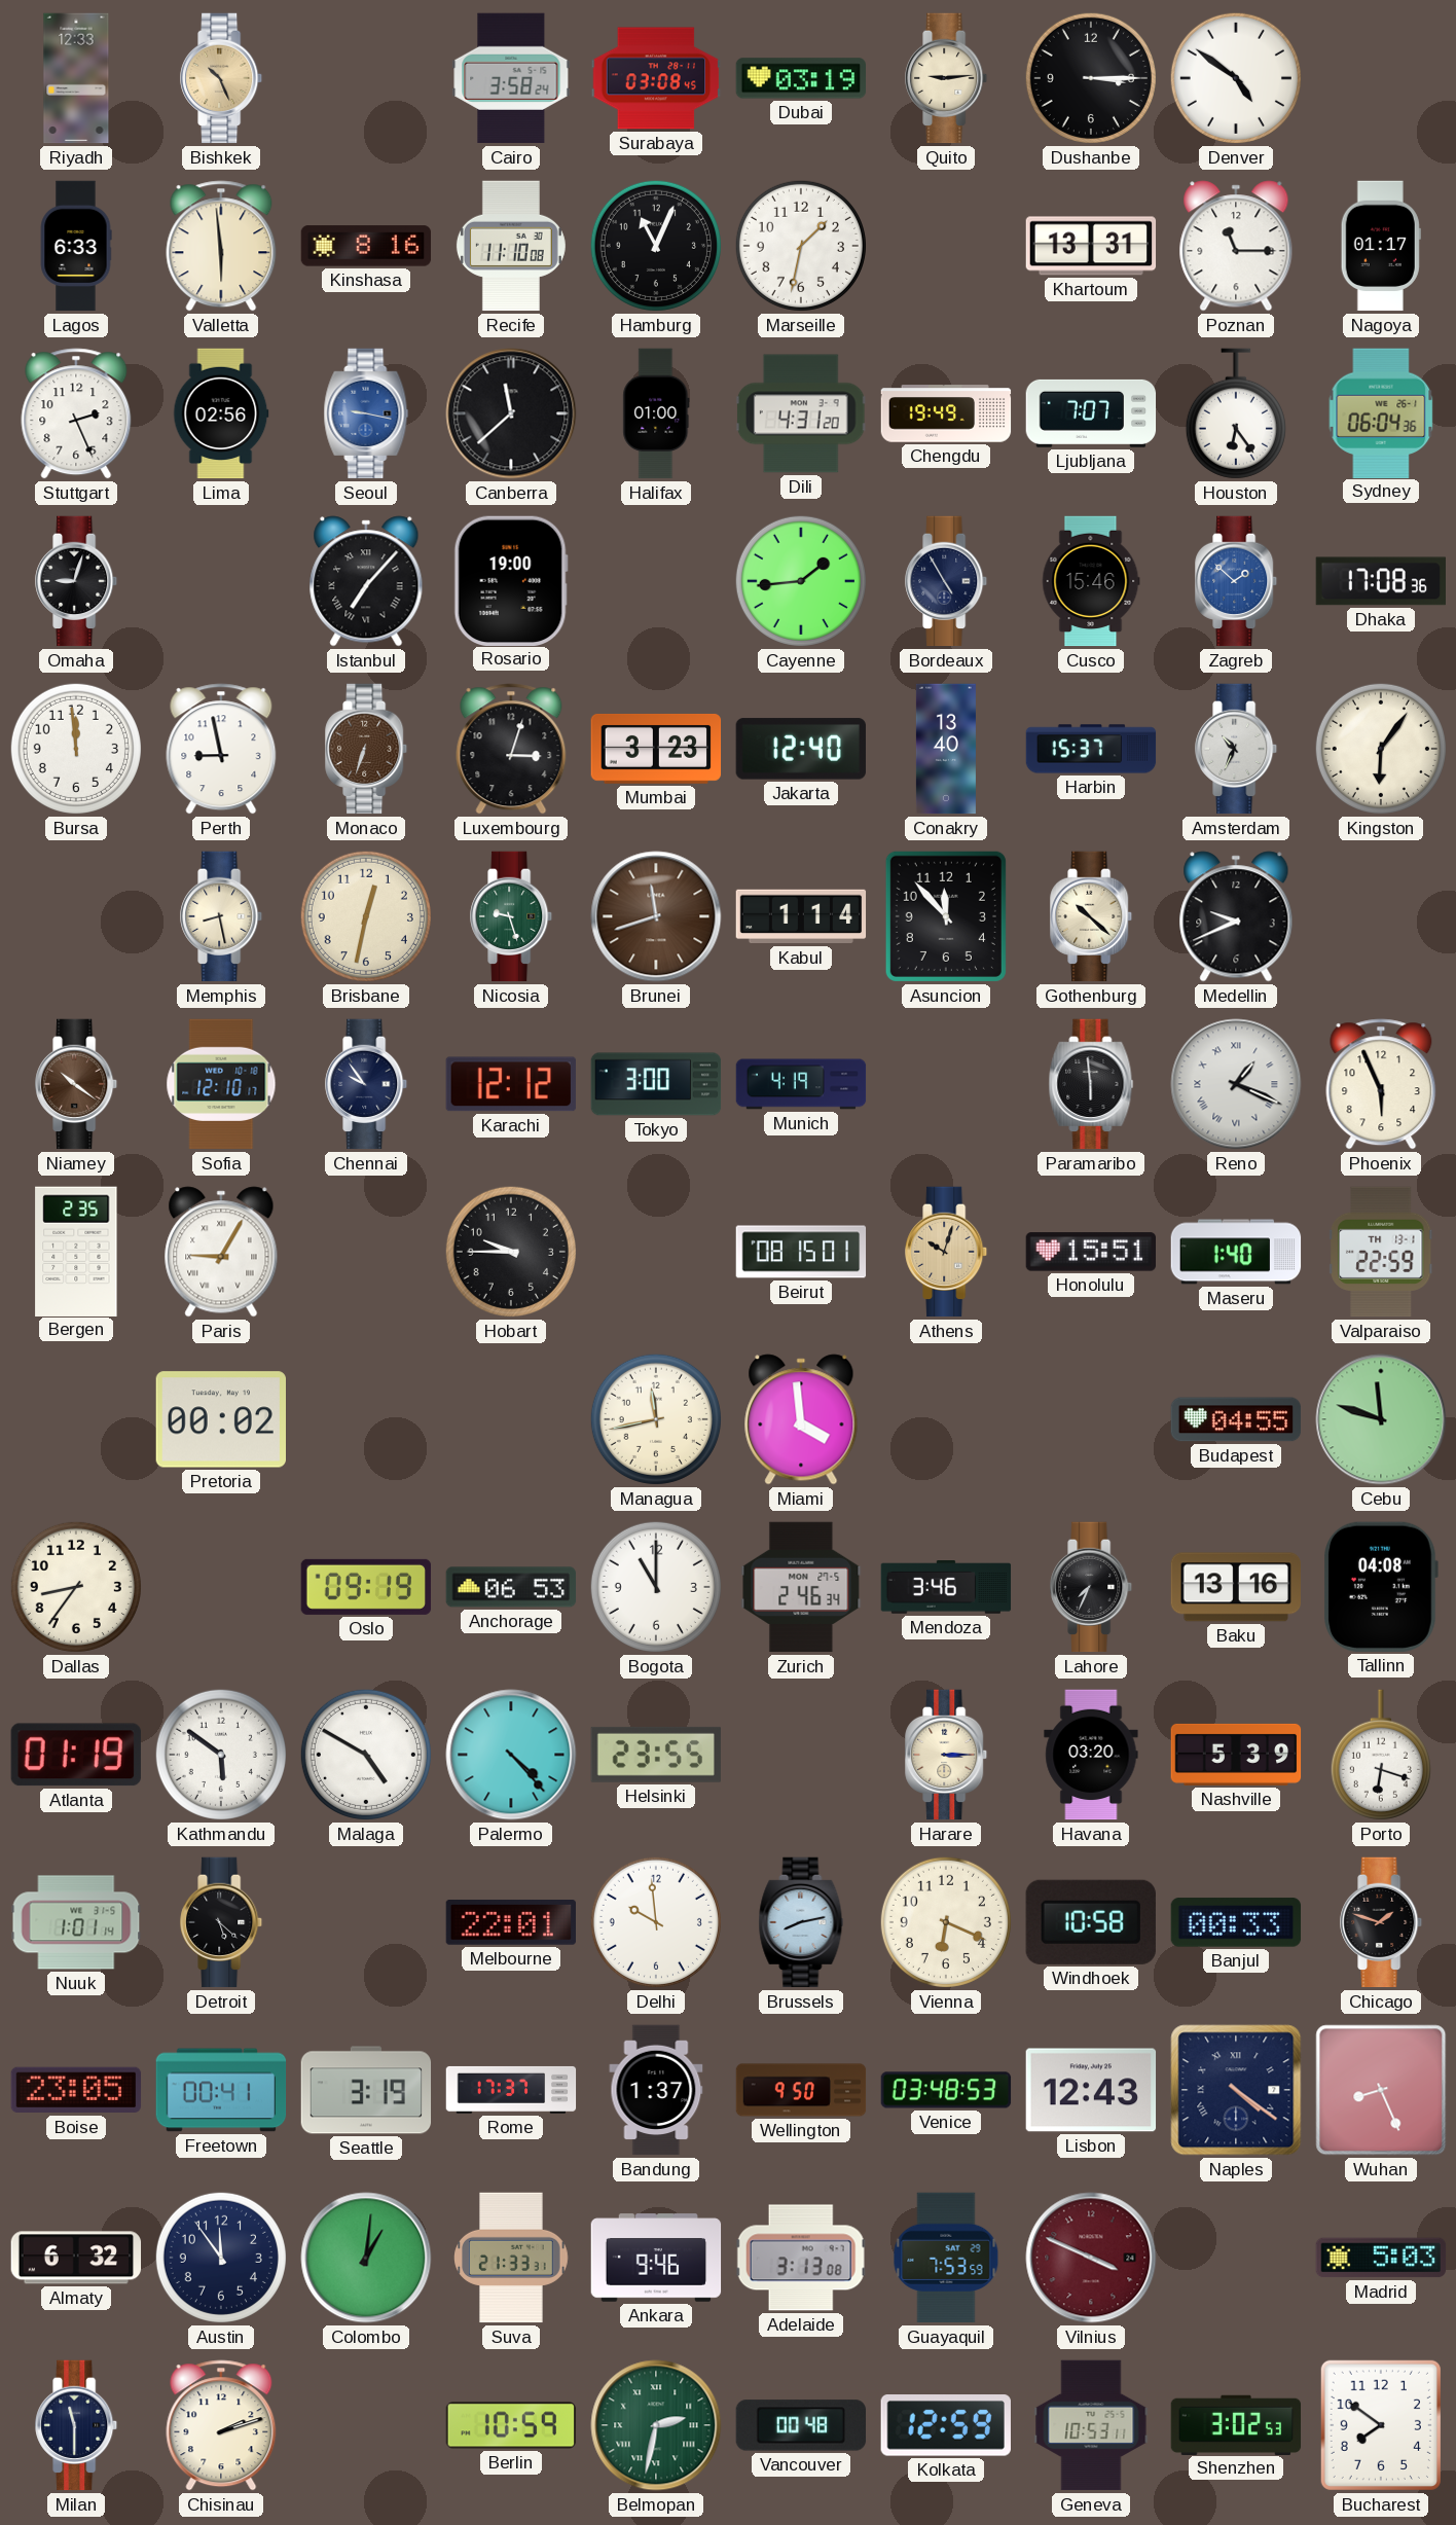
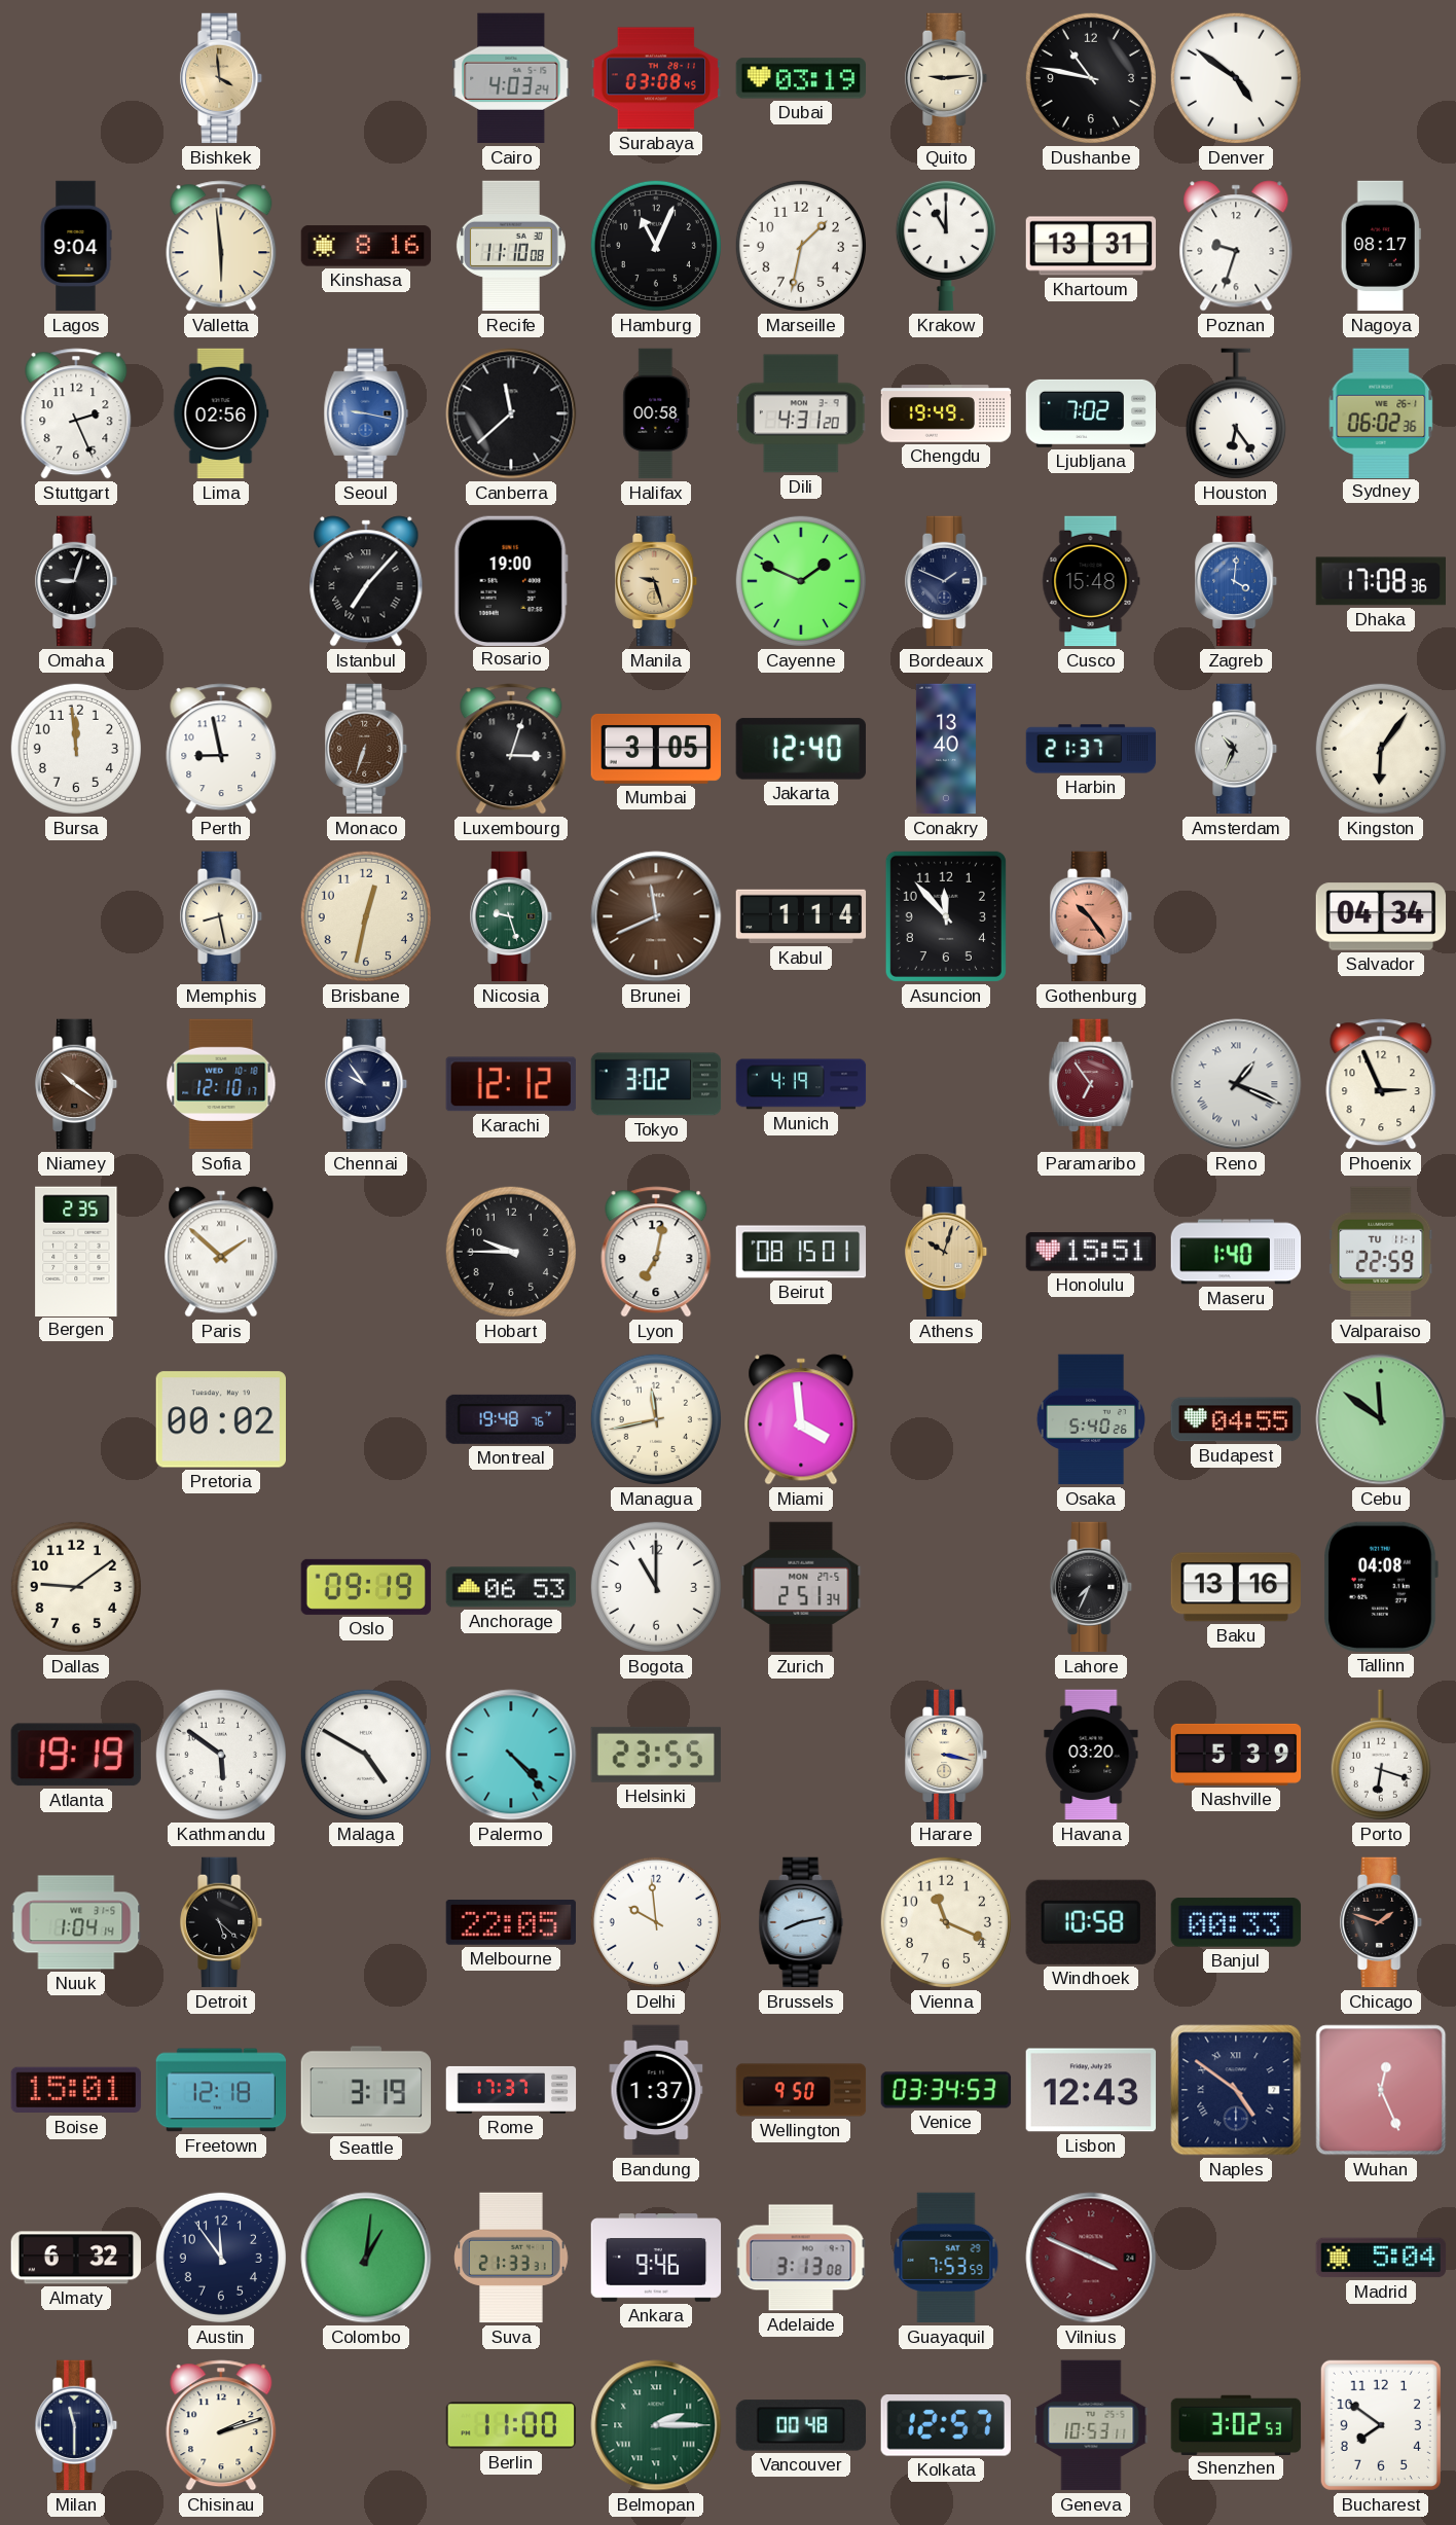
Riyadh: 12:33 -> none (76, 78)
Bishkek: 10:26 -> 3:59 (222, 78)
Cairo: 3:58 -> 4:03 (511, 78)
Dushanbe: 3:15 -> 10:47 (1091, 78)
Lagos: 6:33 -> 9:04 (76, 246)
Krakow: none -> 11:00 (946, 246)
Poznan: 11:15 -> 9:33 (1236, 246)
Nagoya: 01:17 -> 08:17 (1381, 246)
Halifax: 01:00 -> 00:58 (656, 413)
Ljubljana: 7:07 -> 7:02 (1091, 413)
Sydney: 06:04 -> 06:02 (1381, 412)
Manila: none -> 9:27 (657, 581)
Cayenne: 1:44 -> 1:49 (801, 581)
Bordeaux: 4:55 -> 1:49 (947, 581)
Cusco: 15:46 -> 15:48 (1091, 581)
Zagreb: 1:52 -> 4:01 (1237, 581)
Mumbai: 3:23 -> 3:05 (656, 749)
Harbin: 15:37 -> 21:37 (1091, 749)
Brunei: 11:42 -> 11:41 (656, 916)
Gothenburg: 10:22 -> 10:24 (1092, 916)
Gothenburg dial: cream -> salmon (1092, 916)
Medellin: 9:41 -> none (1236, 916)
Salvador: none -> 04:34 (1381, 916)
Tokyo: 3:00 -> 3:02 (656, 1084)
Paramaribo: 5:59 -> 6:54 (1091, 1084)
Paramaribo dial: black -> burgundy (1091, 1084)
Phoenix: 5:56 -> 2:56 (1381, 1084)
Paris: 9:05 -> 1:52 (221, 1252)
Lyon: none -> 7:02 (656, 1252)
Valparaiso date: TH 13-1 -> TU 11-1 (1382, 1252)
Montreal: none -> 19:48 (510, 1419)
Osaka: none -> 5:40 (1091, 1419)
Cebu: 11:48 -> 11:51 (1381, 1419)
Dallas: 8:36 -> 9:09 (76, 1587)
Zurich: 2:46 -> 2:51 (801, 1587)
Mendoza: 3:46 -> none (946, 1588)
Atlanta: 01:19 -> 19:19 (76, 1755)
Harare: 3:15 -> 3:17 (947, 1755)
Nuuk: 1:01 -> 1:04 (76, 1922)
Melbourne: 22:01 -> 22:05 (510, 1923)
Vienna: 6:19 -> 11:19 (946, 1922)
Boise: 23:05 -> 15:01 (76, 2090)
Freetown: 00:41 -> 12:18 (221, 2090)
Venice: 03:48 -> 03:34 (946, 2090)
Naples: 4:21 -> 4:51 (1236, 2090)
Wuhan: 8:26 -> 12:26 (1381, 2090)
Madrid: 5:03 -> 5:04 (1381, 2258)
Berlin: 10:59 -> 11:00 (511, 2425)
Belmopan: 2:32 -> 2:15 (656, 2425)
Kolkata: 12:59 -> 12:57 (946, 2425)
